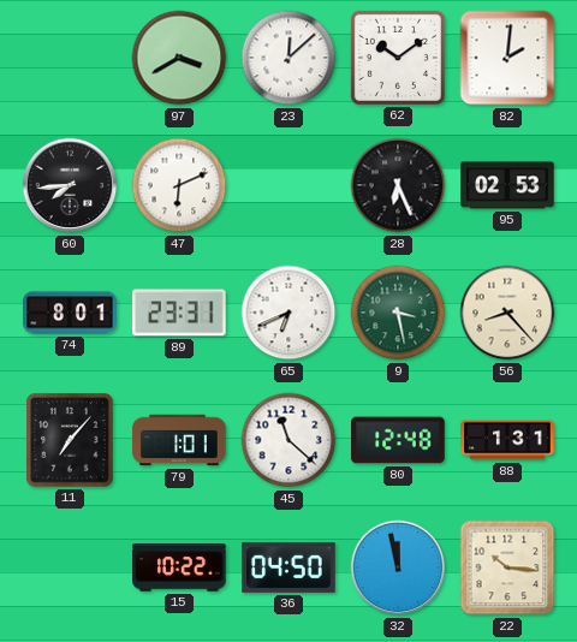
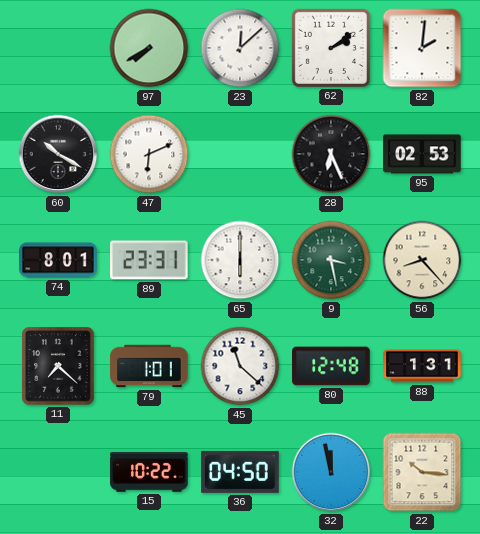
97: 3:40 -> 7:40 (149, 48)
62: 10:09 -> 2:09 (331, 48)
60: 7:44 -> 10:20 (58, 154)
65: 6:41 -> 6:00 (240, 260)
11: 7:07 -> 7:22 (58, 366)
